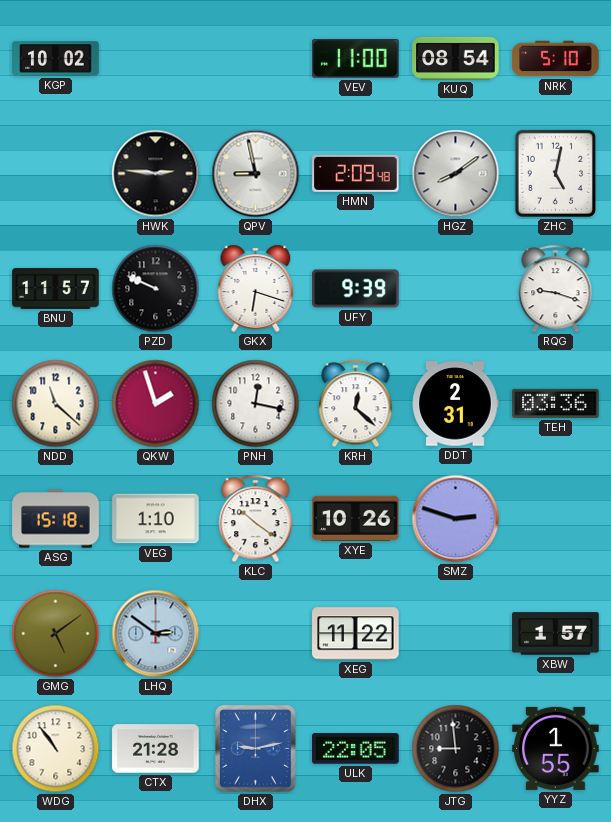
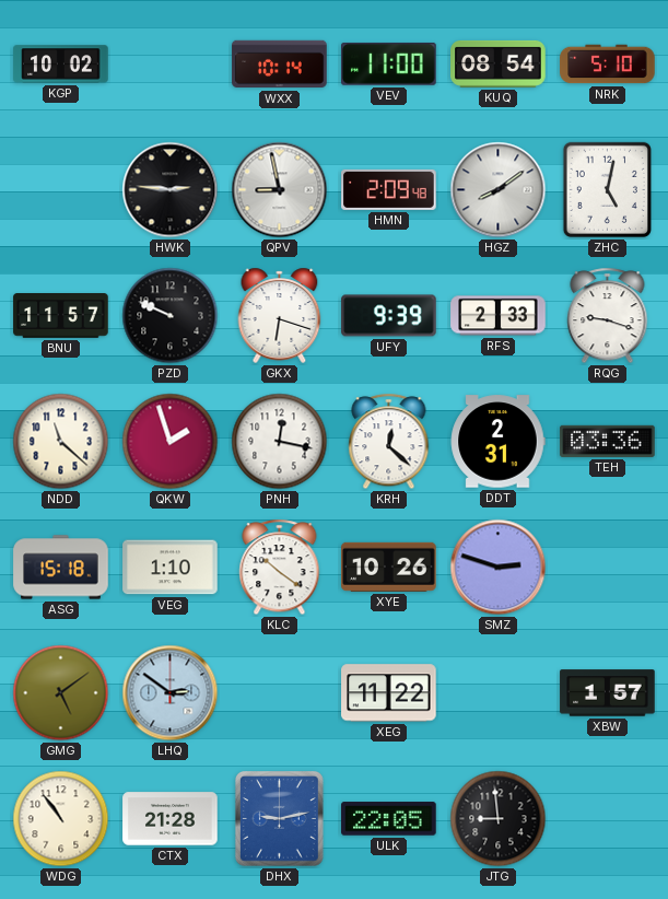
WXX: none -> 10:14 (280, 65)
RFS: none -> 2:33 (499, 316)
YYZ: 1:55 -> none (556, 748)
